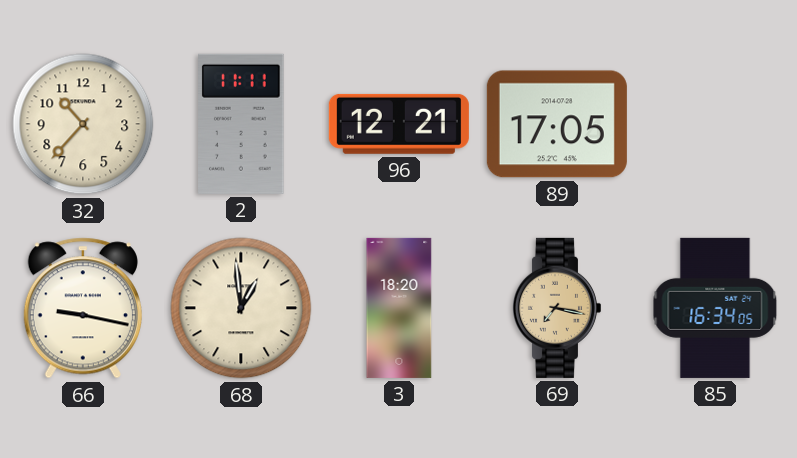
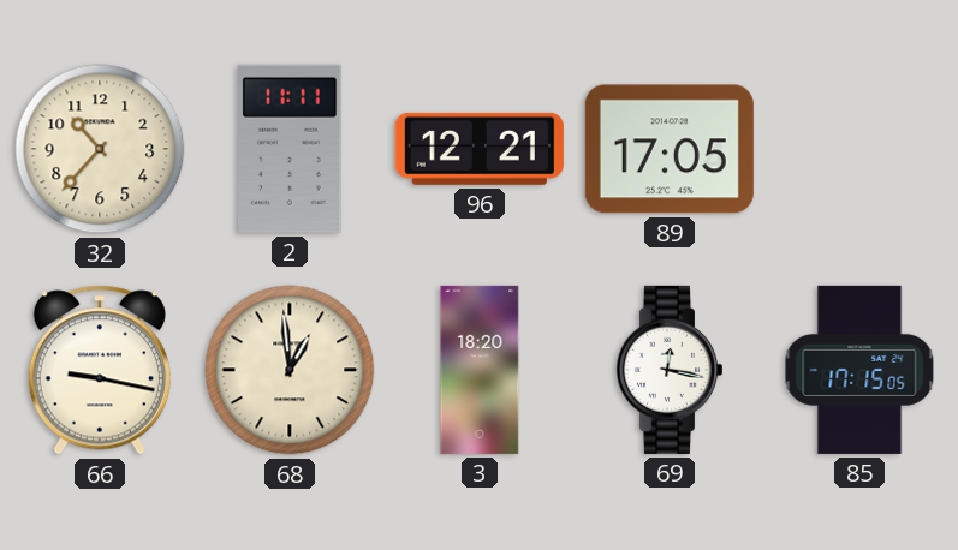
69: 7:17 -> 12:17 (668, 370)
69 dial: champagne -> white (668, 370)
85: 16:34 -> 17:15 (859, 370)
